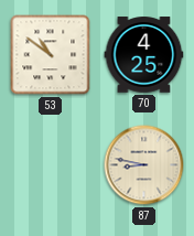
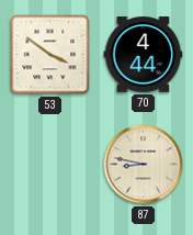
53: 10:51 -> 3:51 (50, 55)
70: 4:25 -> 4:44 (144, 55)
